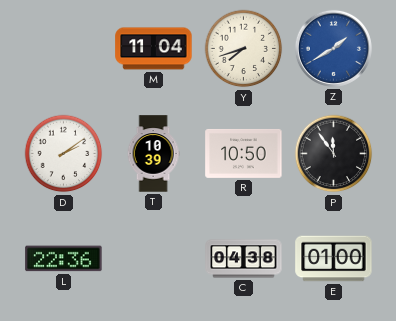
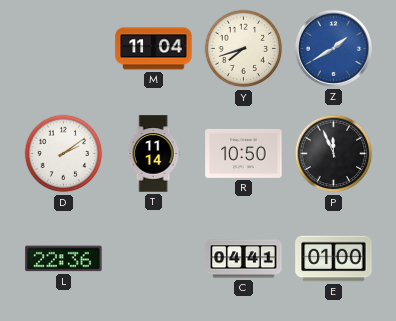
T: 10:39 -> 11:14 (153, 154)
P: 11:54 -> 11:56 (334, 154)
C: 04:38 -> 04:41 (244, 259)
